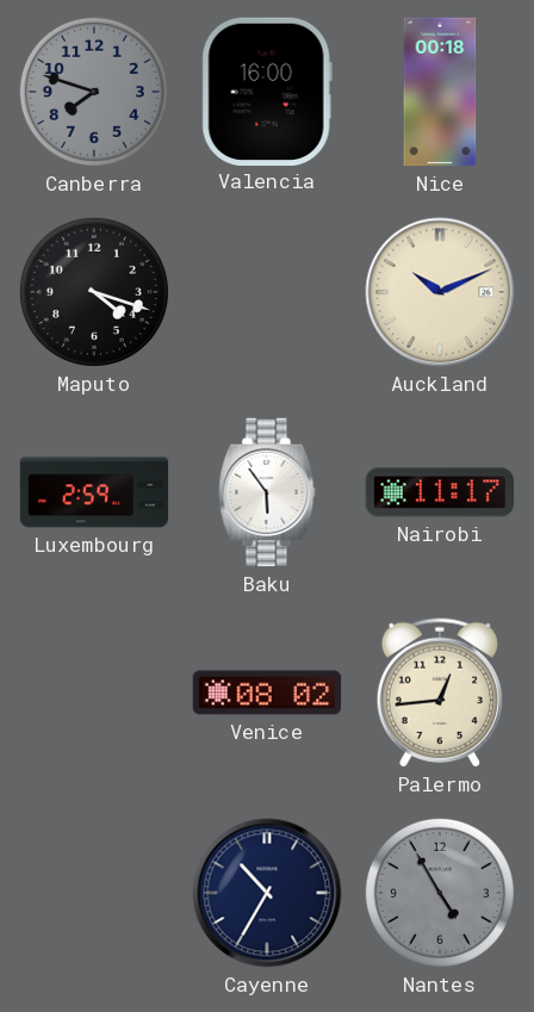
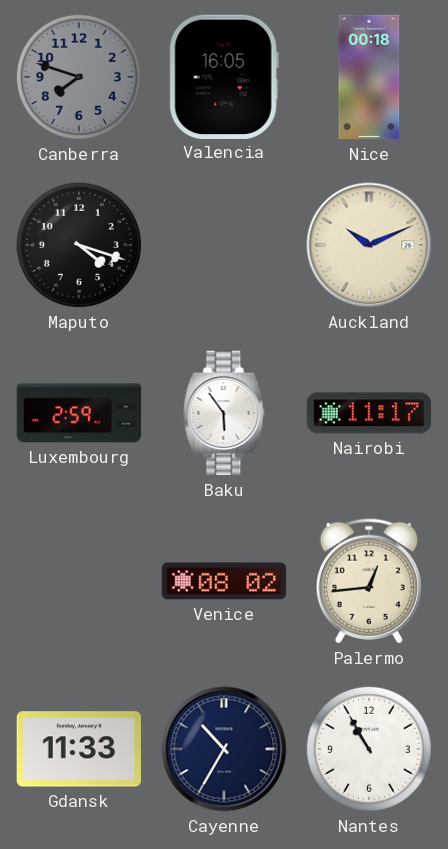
Valencia: 16:00 -> 16:05 (224, 76)
Gdansk: none -> 11:33 (78, 749)
Nantes: 4:55 -> 10:55 (369, 749)
Nantes dial: grey -> white (369, 749)
